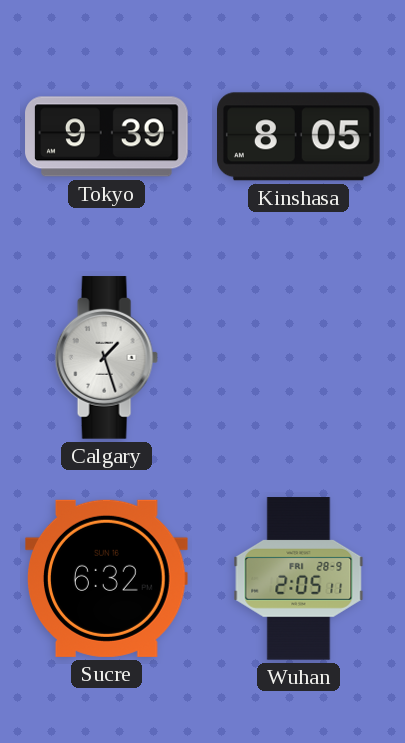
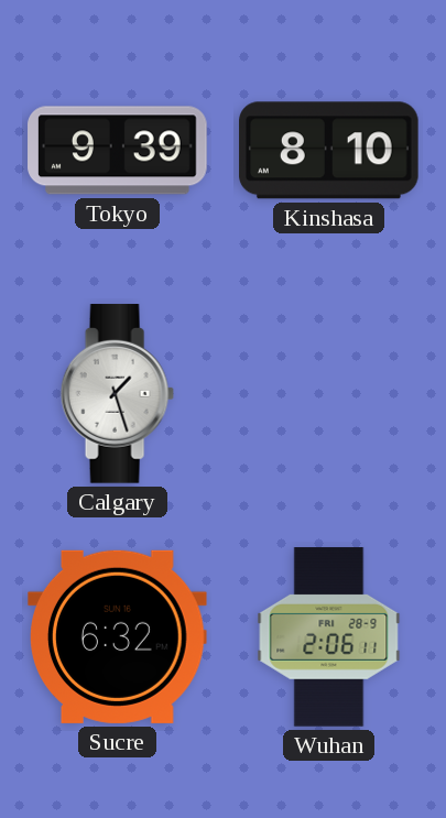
Kinshasa: 8:05 -> 8:10 (329, 151)
Wuhan: 2:05 -> 2:06 (329, 637)
